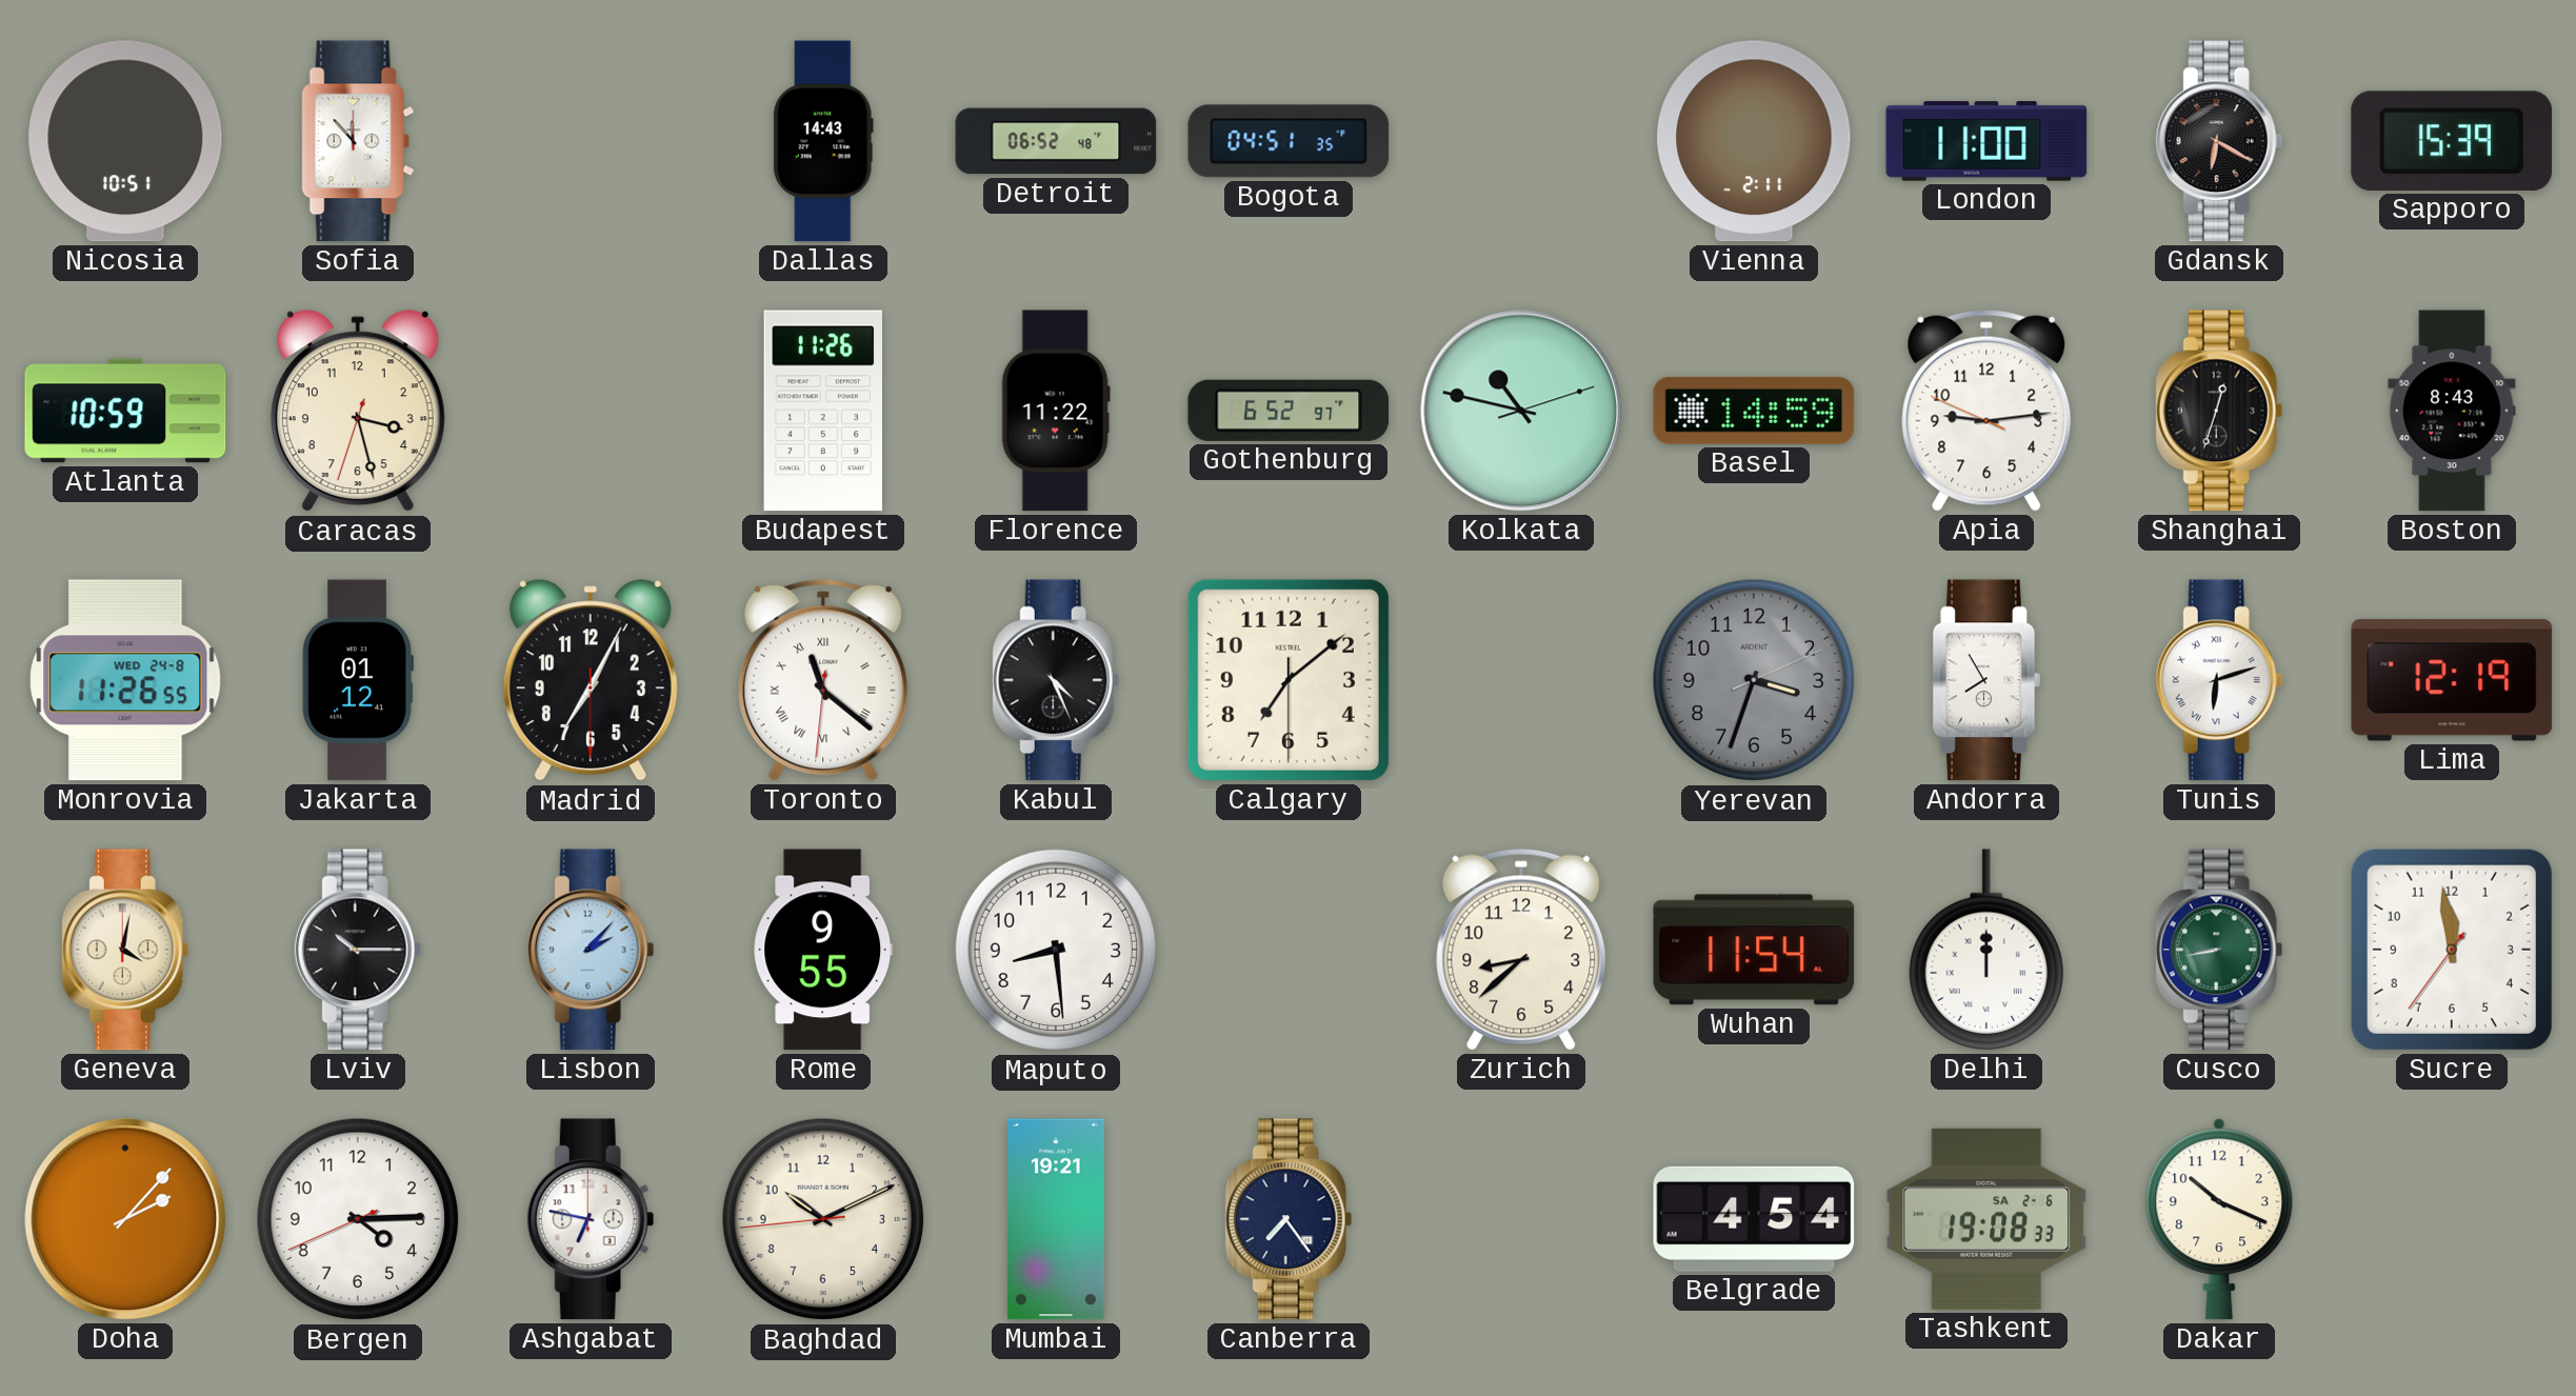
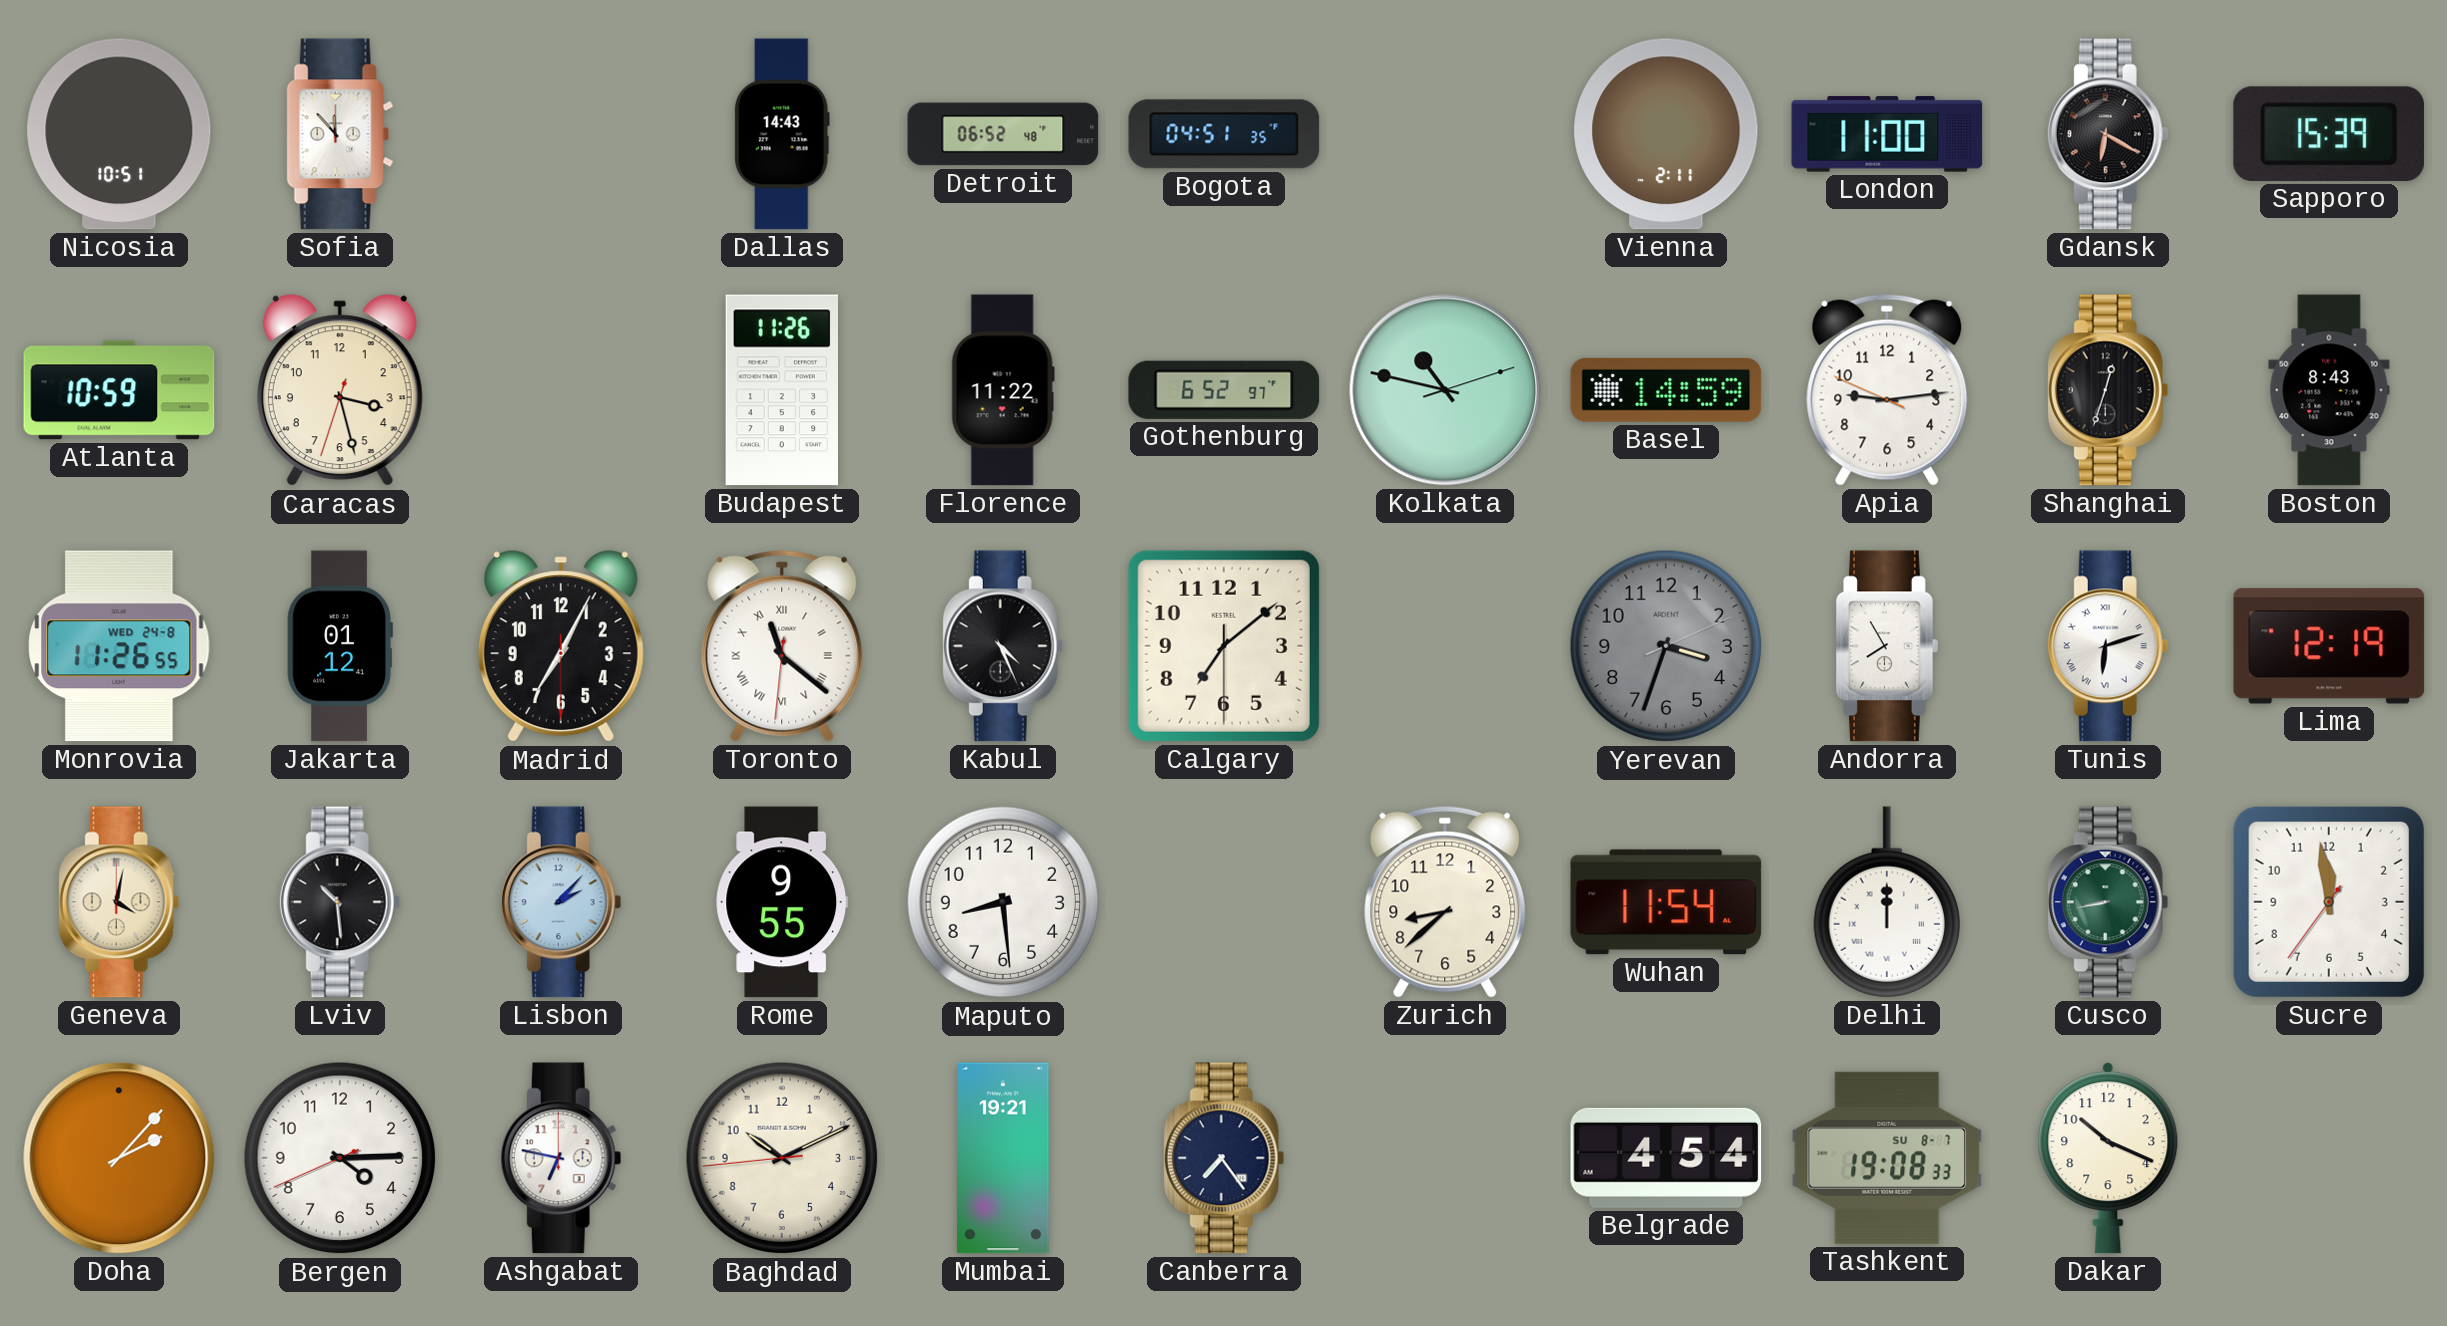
Lviv: 10:15 -> 10:29 (340, 902)
Tashkent date: SA 2-6 -> SU 8-7 (1887, 1158)
